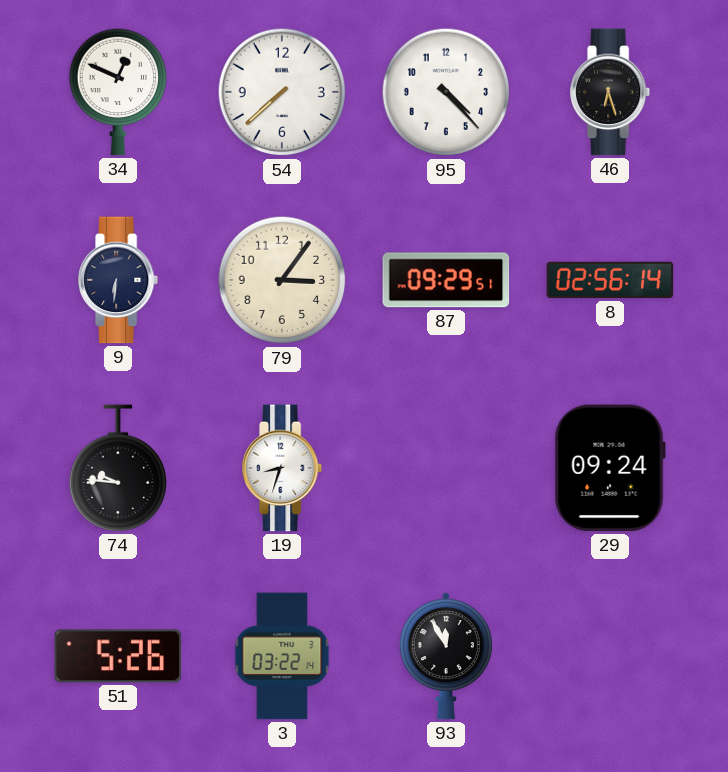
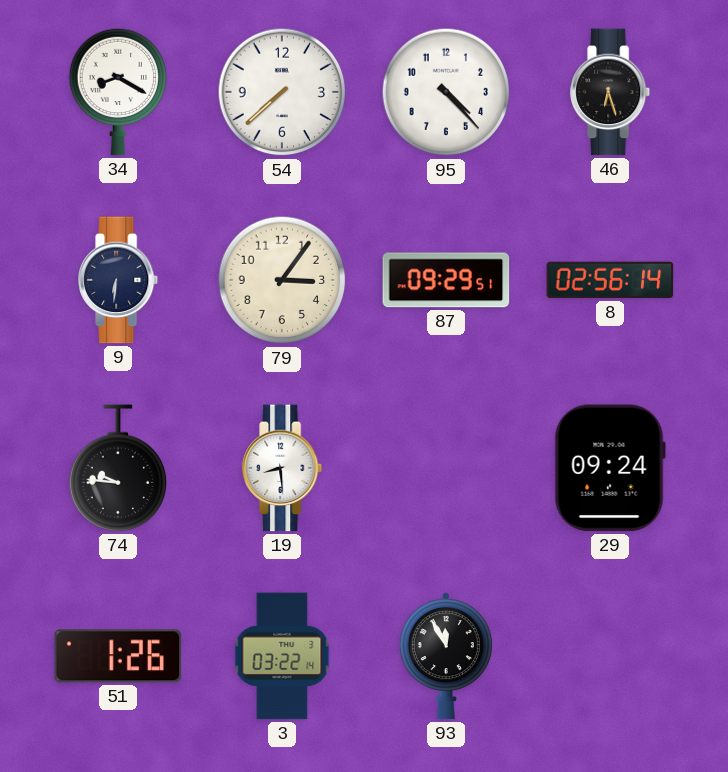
34: 12:49 -> 8:20 (117, 92)
19: 8:33 -> 8:29 (283, 468)
51: 5:26 -> 1:26 (118, 656)
